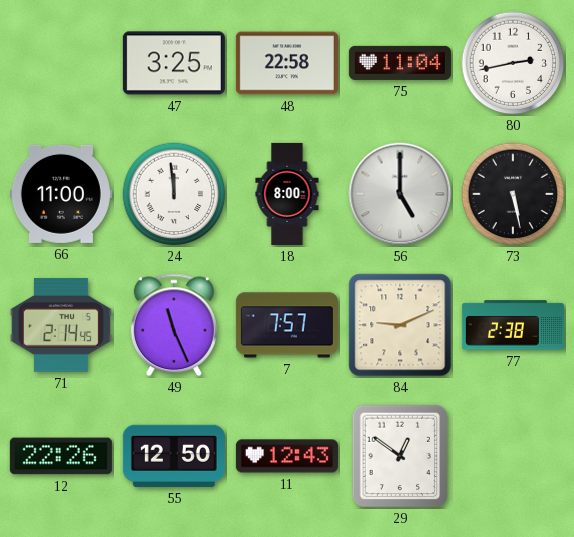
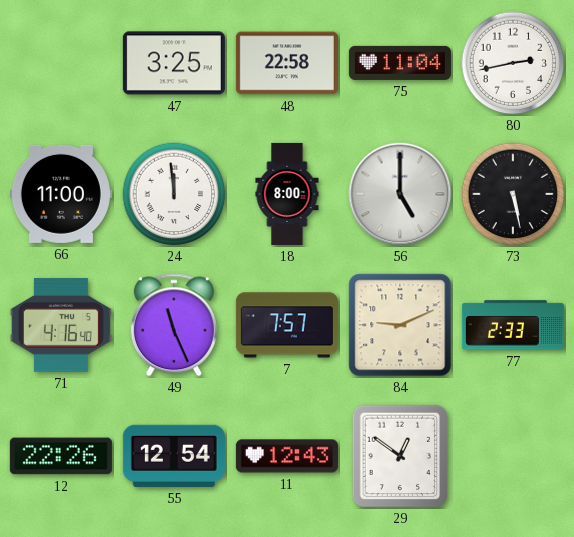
71: 2:14 -> 4:16 (61, 325)
77: 2:38 -> 2:33 (513, 325)
55: 12:50 -> 12:54 (174, 456)
